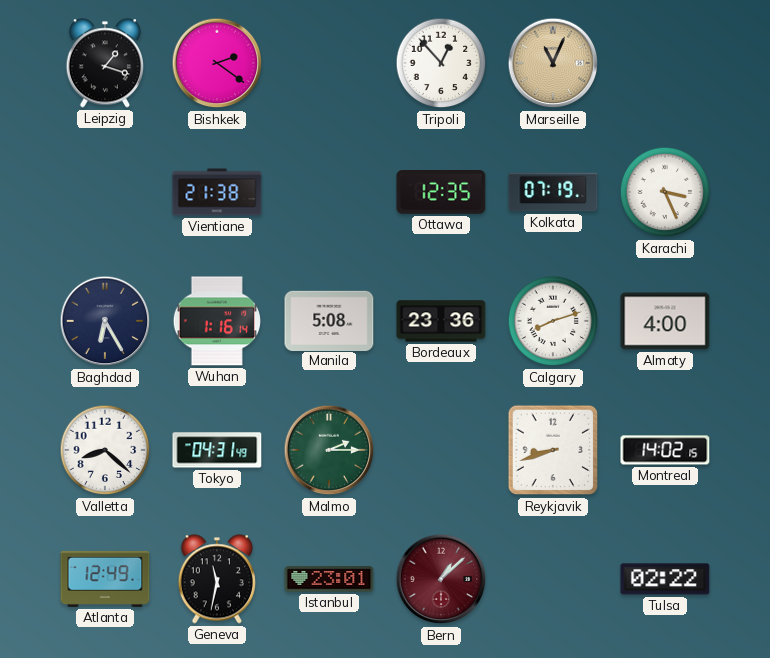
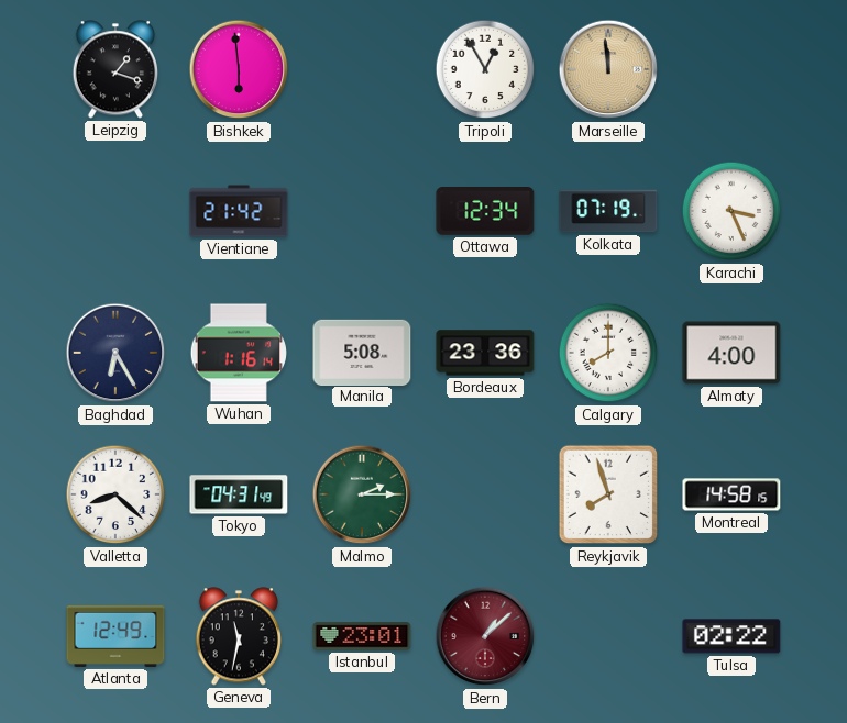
Bishkek: 2:21 -> 5:59 (239, 69)
Tripoli: 12:53 -> 12:55 (485, 69)
Marseille: 11:04 -> 11:59 (608, 69)
Vientiane: 21:38 -> 21:42 (239, 211)
Ottawa: 12:35 -> 12:34 (485, 212)
Calgary: 8:12 -> 8:00 (608, 353)
Reykjavik: 8:42 -> 7:57 (608, 494)
Montreal: 14:02 -> 14:58 (732, 494)
